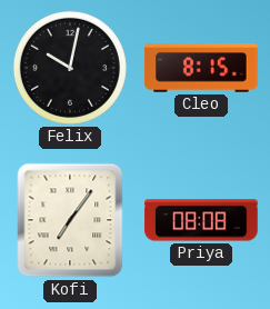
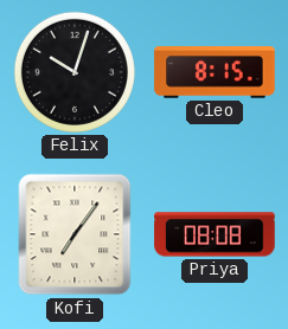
Felix: 10:02 -> 10:03 (75, 72)
